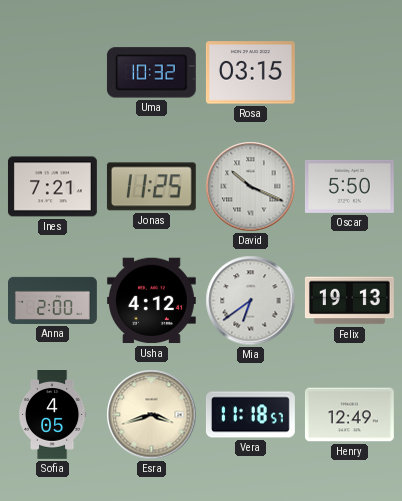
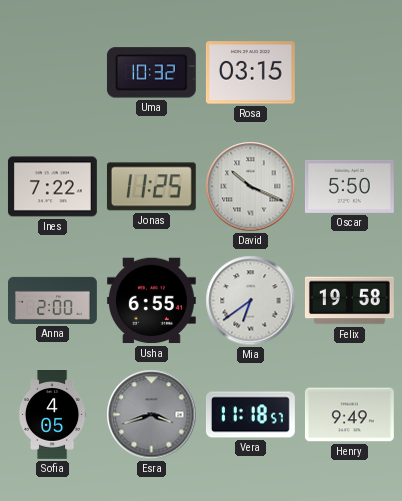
Ines: 7:21 -> 7:22 (52, 187)
Usha: 4:12 -> 6:55 (151, 301)
Felix: 19:13 -> 19:58 (349, 301)
Esra dial: cream -> grey (152, 415)
Henry: 12:49 -> 9:49 (349, 415)
